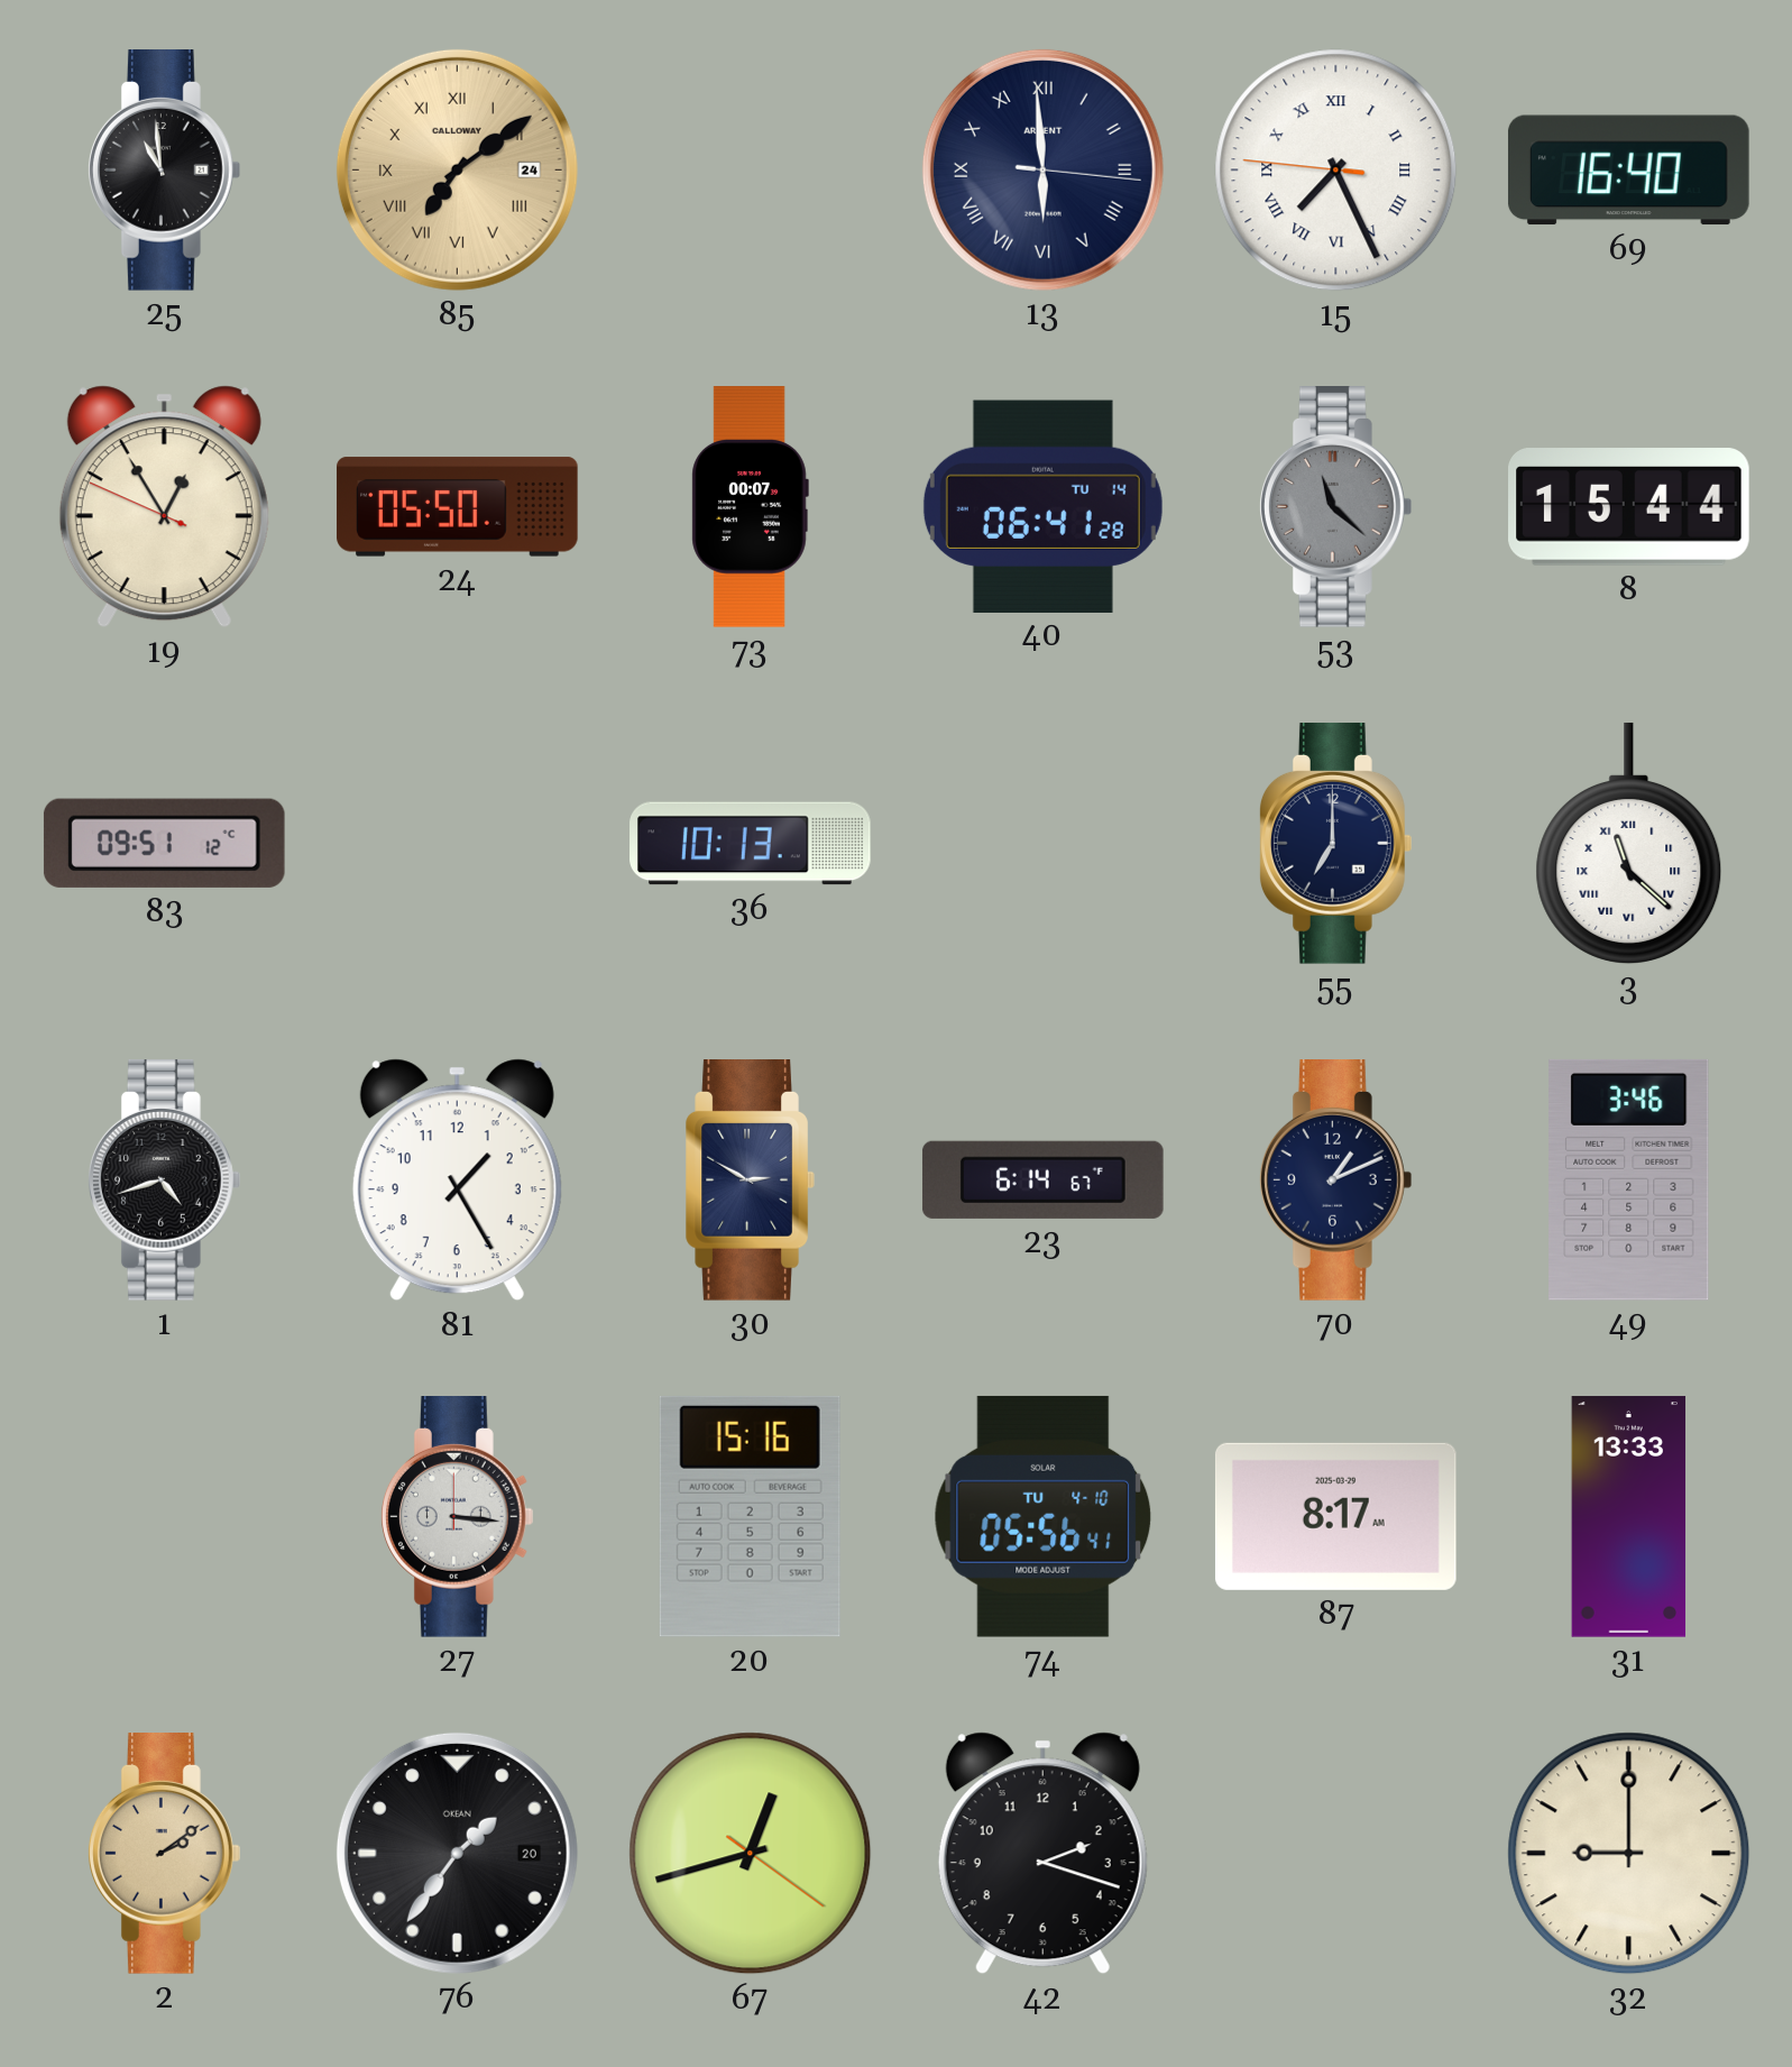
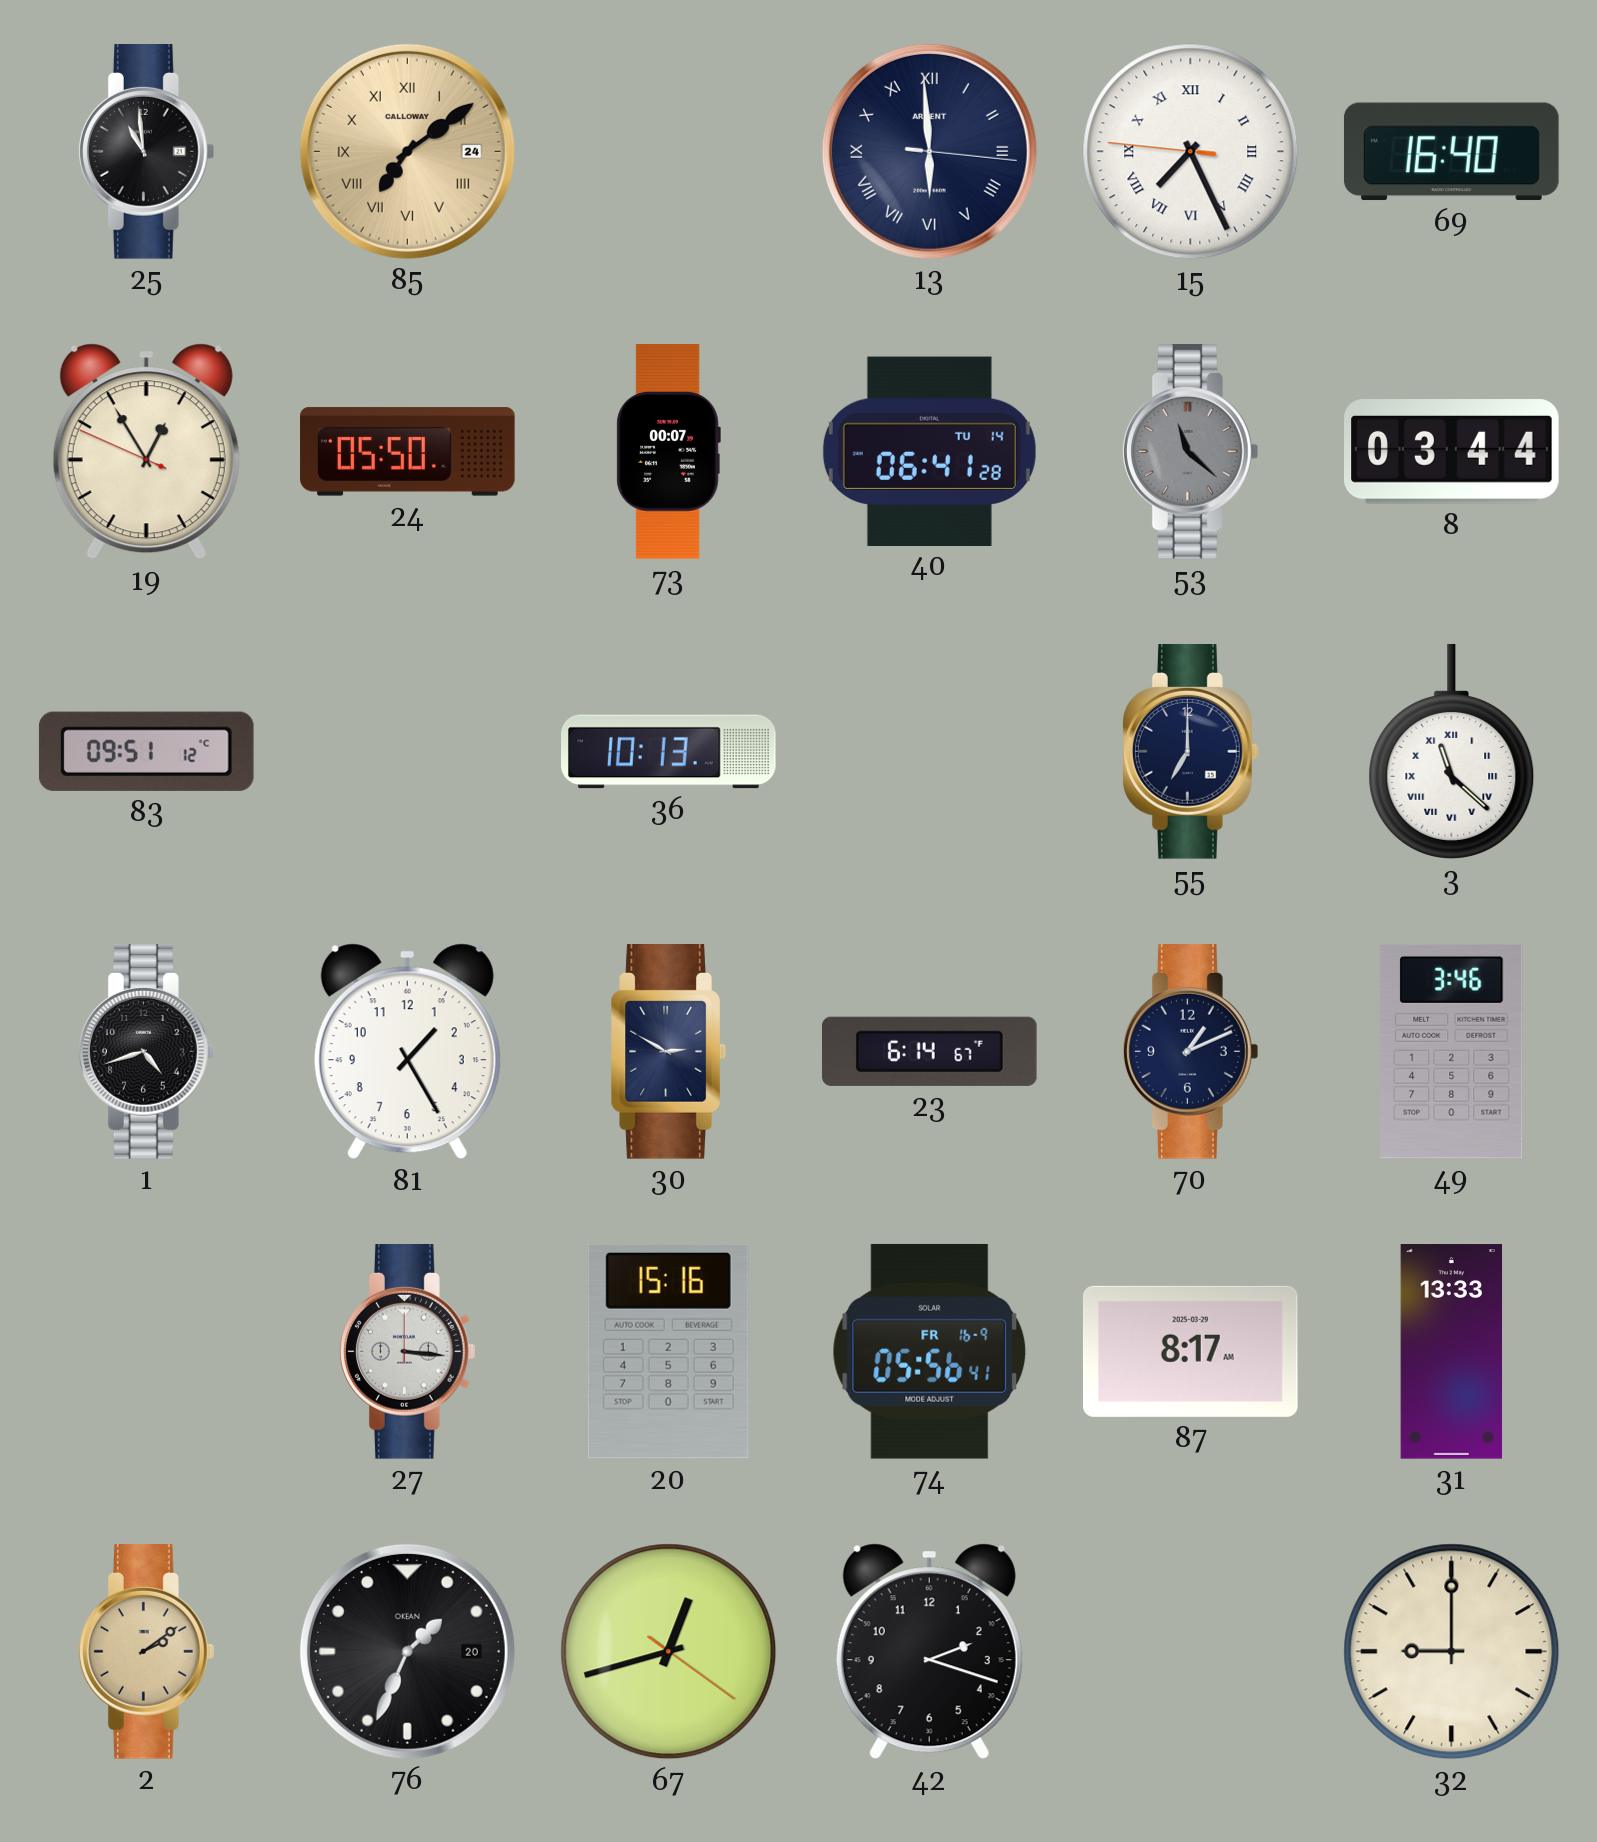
8: 15:44 -> 03:44 (1452, 452)
74 date: TU 4-10 -> FR 16-9 (930, 1351)
76: 1:36 -> 1:34 (407, 1651)
